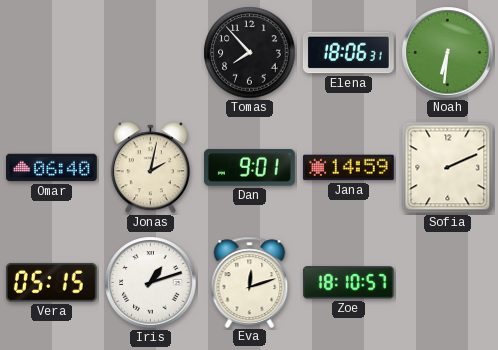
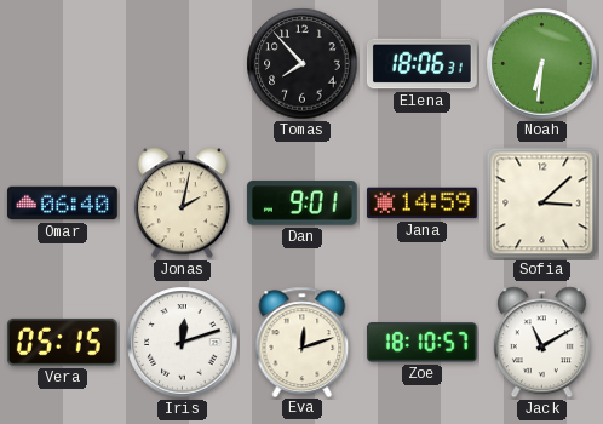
Sofia: 2:11 -> 3:08 (542, 204)
Iris: 1:12 -> 12:12 (183, 343)
Jack: none -> 11:10 (541, 343)
